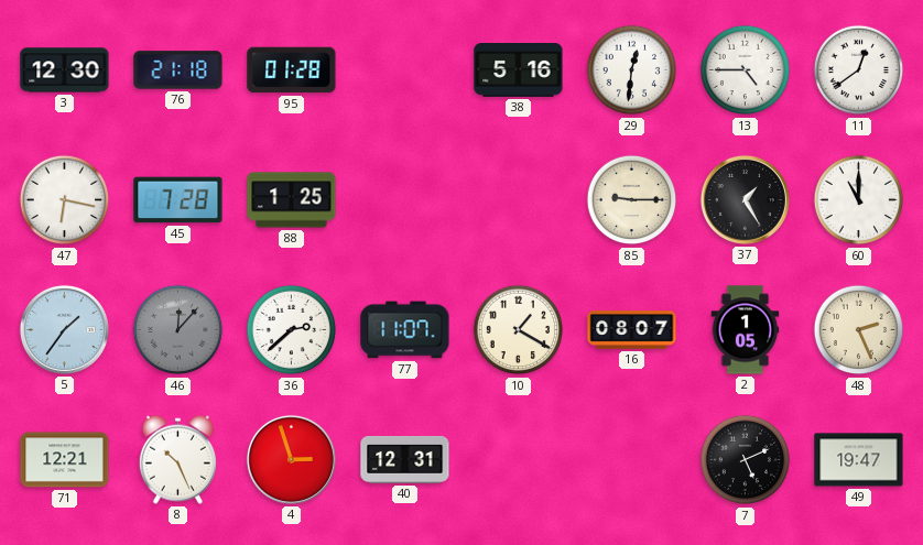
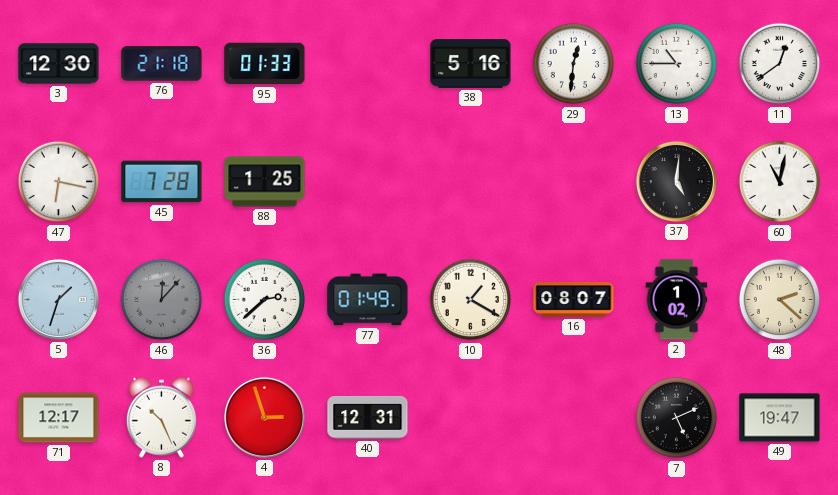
95: 01:28 -> 01:33 (265, 64)
13: 4:45 -> 10:45 (677, 64)
85: 9:15 -> none (632, 200)
37: 1:25 -> 5:01 (676, 181)
60: 11:00 -> 11:02 (780, 182)
5: 1:36 -> 1:33 (58, 299)
77: 11:07 -> 01:49 (368, 300)
2: 1:05 -> 1:02 (677, 300)
48: 2:26 -> 2:22 (780, 300)
71: 12:21 -> 12:17 (59, 418)
